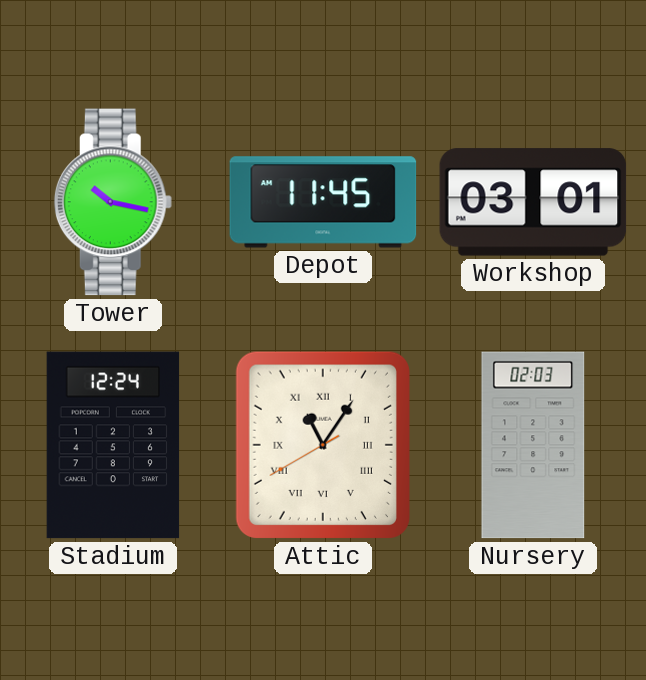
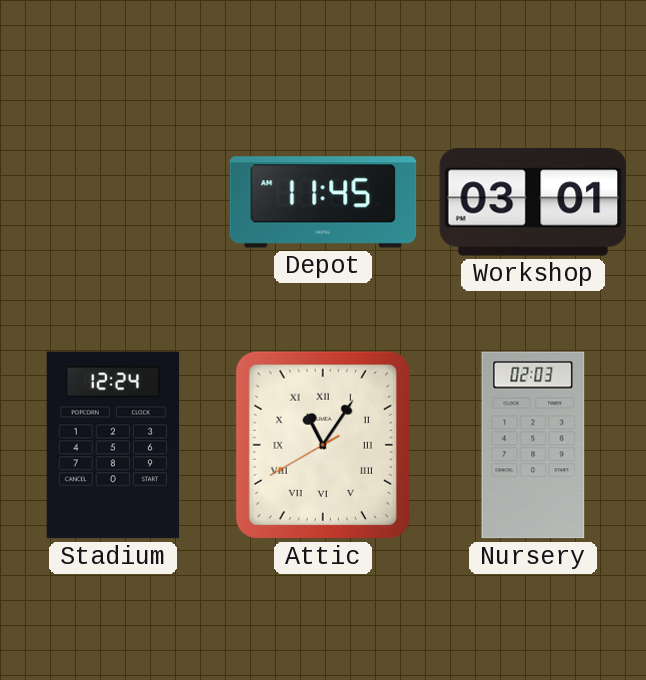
Tower: 10:17 -> none (113, 202)
